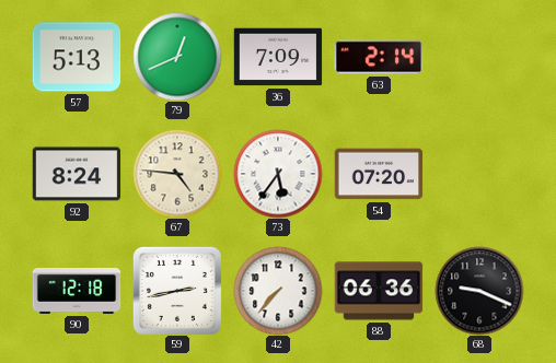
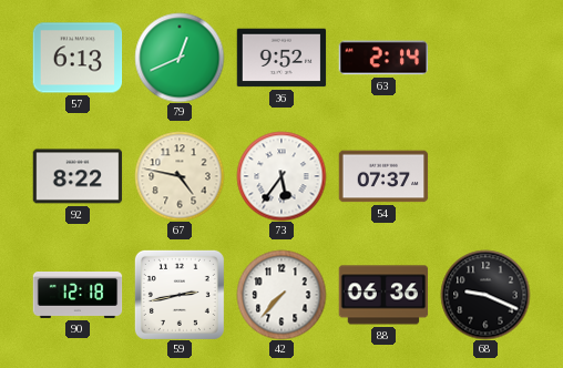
57: 5:13 -> 6:13 (78, 58)
36: 7:09 -> 9:52 (281, 58)
92: 8:24 -> 8:22 (78, 176)
67: 4:46 -> 4:47 (180, 176)
54: 07:20 -> 07:37 (383, 176)
